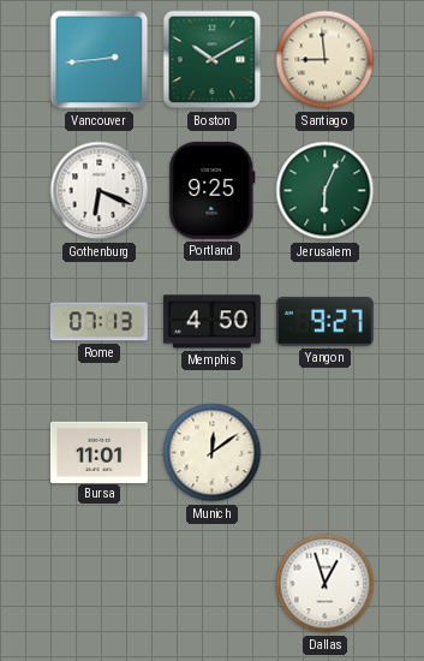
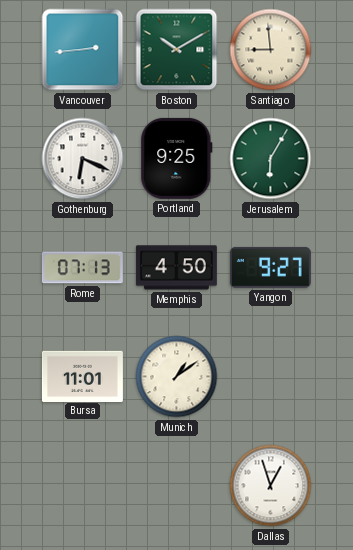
Jerusalem: 6:04 -> 6:05 (271, 159)
Munich: 12:09 -> 1:09 (177, 377)
